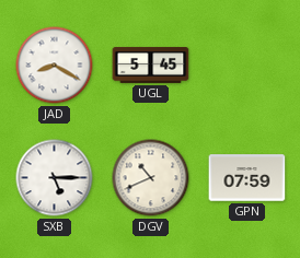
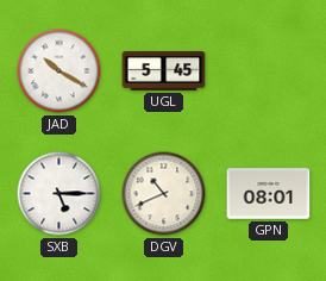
JAD: 8:20 -> 10:20 (59, 71)
GPN: 07:59 -> 08:01 (269, 194)
